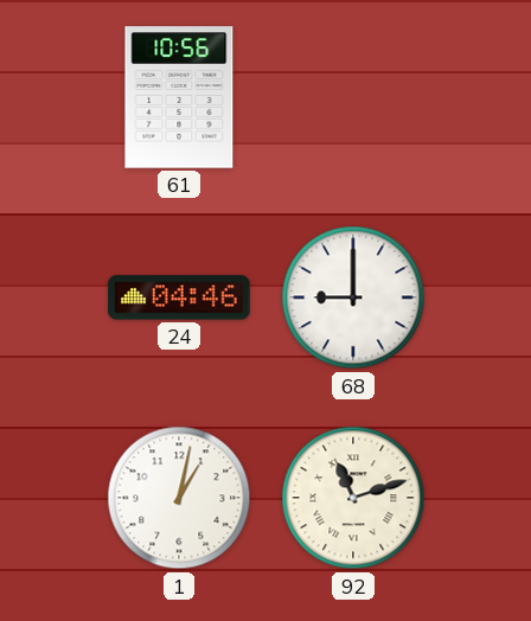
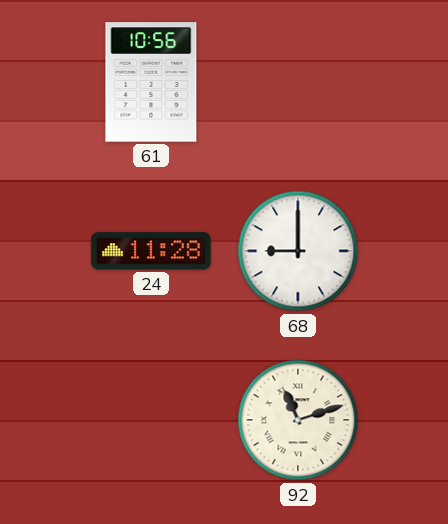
24: 04:46 -> 11:28 (151, 251)
1: 1:02 -> none (179, 498)
